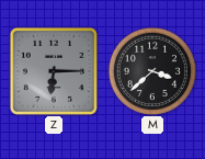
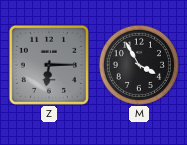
M: 3:38 -> 3:55 (139, 65)
